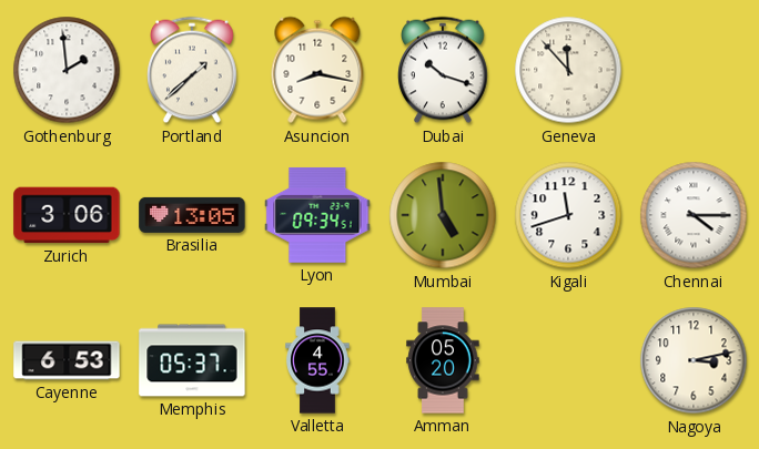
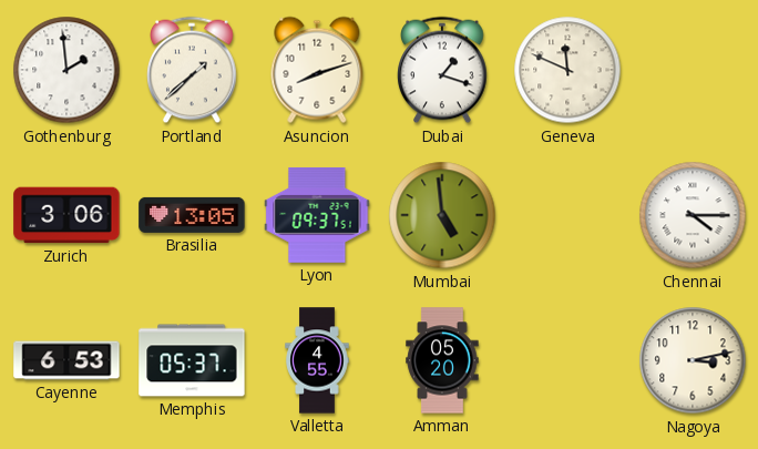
Asuncion: 8:17 -> 8:12 (317, 70)
Dubai: 10:18 -> 1:18 (442, 70)
Geneva: 11:53 -> 11:49 (567, 70)
Lyon: 09:34 -> 09:37 (317, 215)
Kigali: 11:42 -> none (568, 215)
